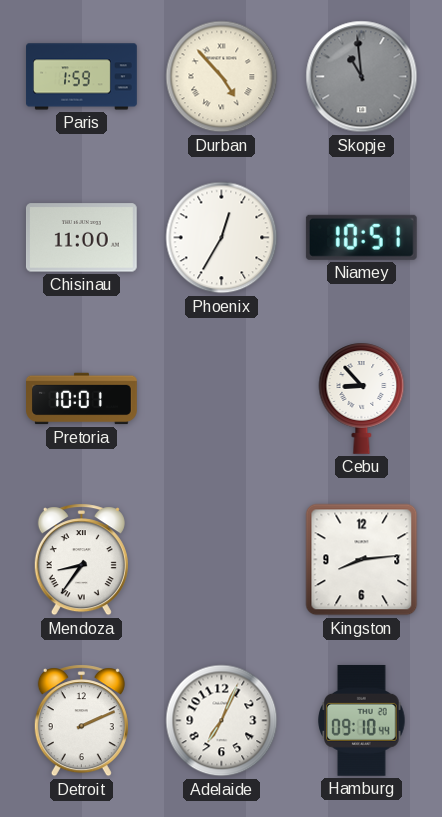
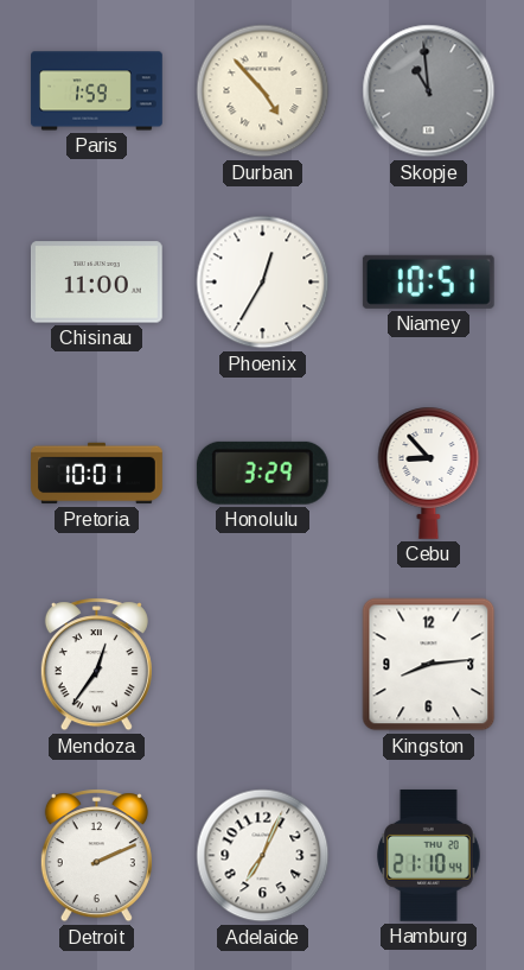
Honolulu: none -> 3:29 (262, 473)
Mendoza: 8:36 -> 12:36 (96, 665)
Hamburg: 09:10 -> 21:10 (429, 855)
